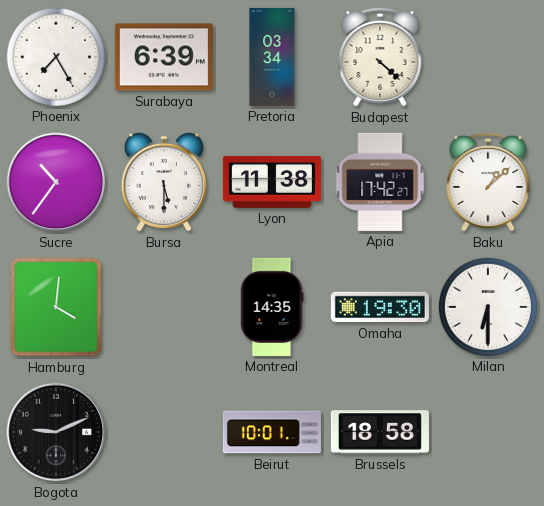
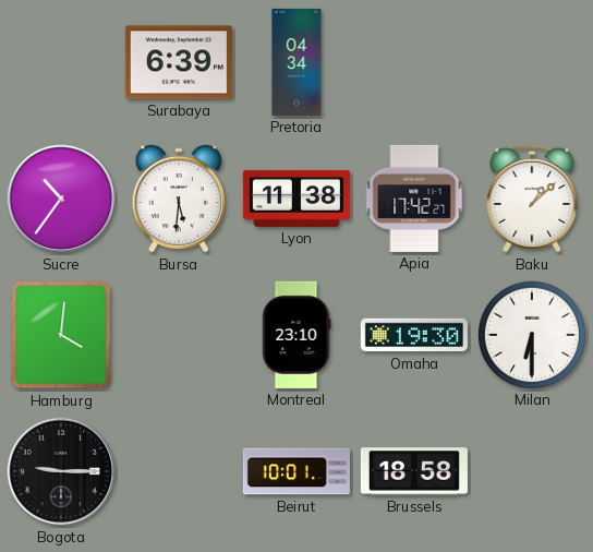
Phoenix: 7:25 -> none (56, 57)
Pretoria: 03:34 -> 04:34 (296, 62)
Budapest: 4:22 -> none (380, 57)
Bursa: 5:30 -> 5:31 (178, 199)
Montreal: 14:35 -> 23:10 (296, 335)
Bogota: 9:11 -> 9:15 (61, 471)
